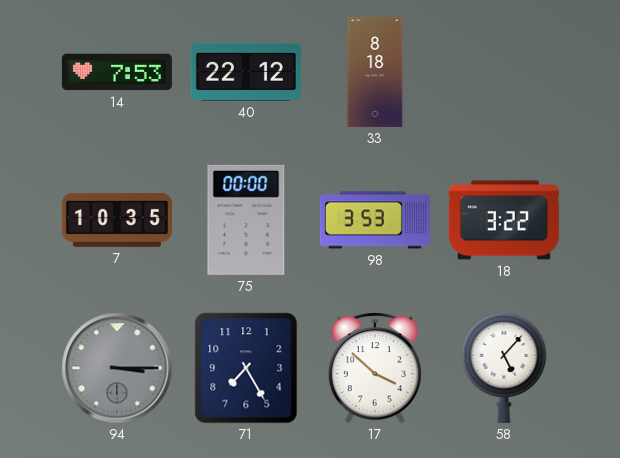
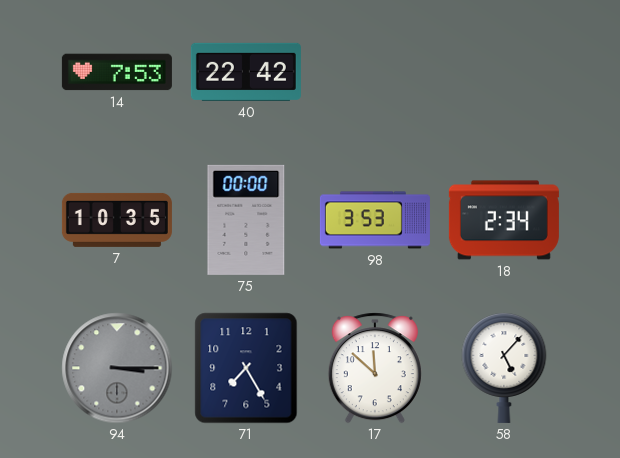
40: 22:12 -> 22:42 (246, 72)
33: 8:18 -> none (375, 72)
18: 3:22 -> 2:34 (504, 220)
17: 3:52 -> 11:52 (375, 368)
